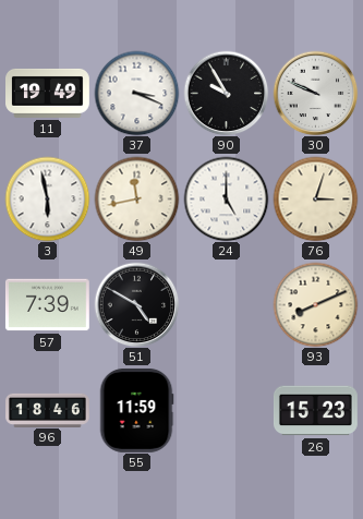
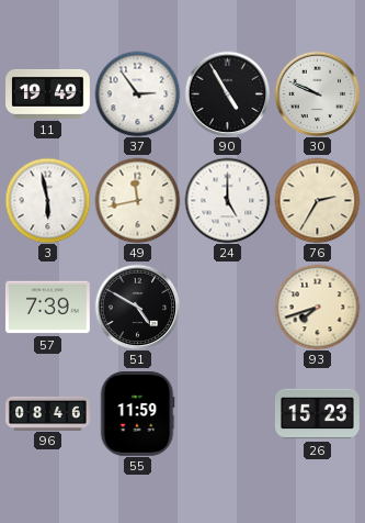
37: 3:19 -> 2:54 (137, 93)
90: 9:55 -> 4:55 (227, 93)
76: 3:03 -> 2:35 (317, 200)
93: 8:11 -> 7:42 (317, 307)
96: 18:46 -> 08:46 (48, 413)
